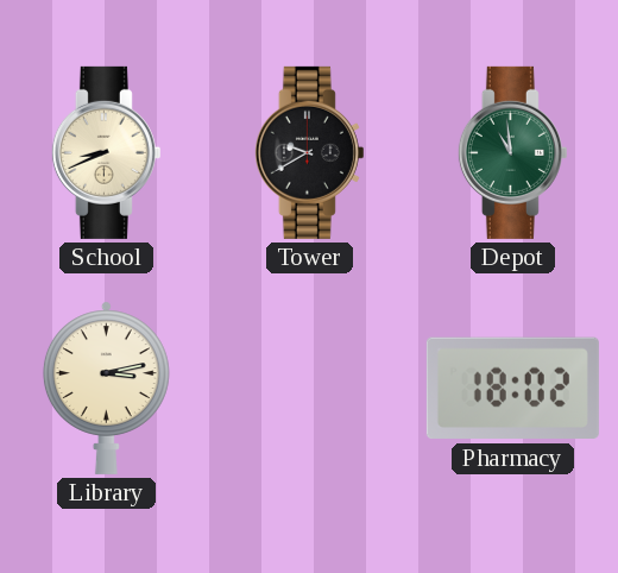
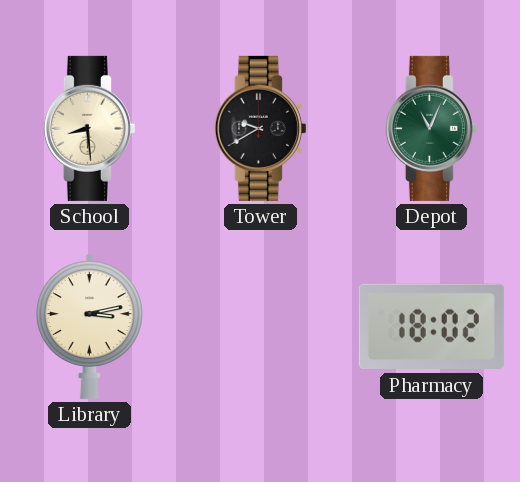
School: 8:41 -> 8:29 (89, 128)
Depot: 10:59 -> 11:04 (431, 128)
